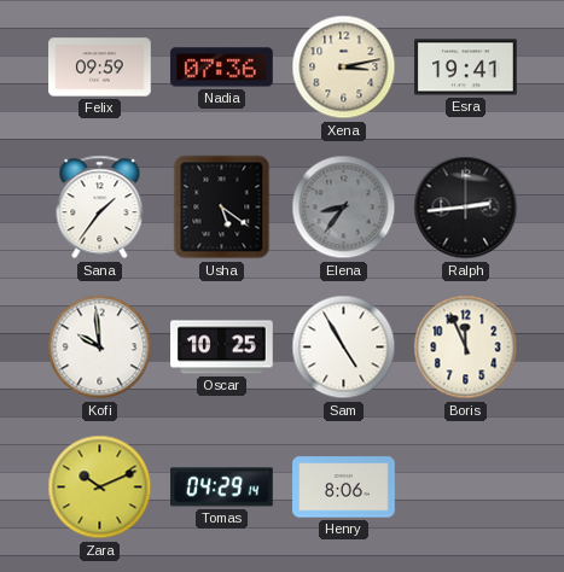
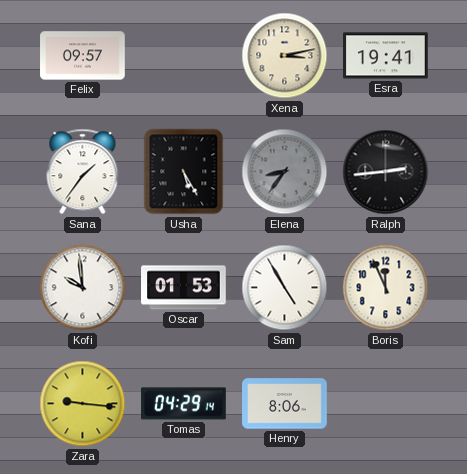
Felix: 09:59 -> 09:57 (83, 56)
Nadia: 07:36 -> none (222, 68)
Usha: 5:21 -> 5:25 (184, 172)
Oscar: 10:25 -> 01:53 (184, 288)
Zara: 10:11 -> 9:16 (83, 404)
